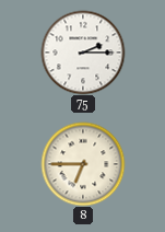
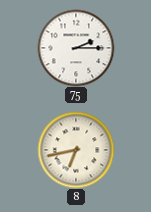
8: 6:45 -> 6:43 (76, 150)
